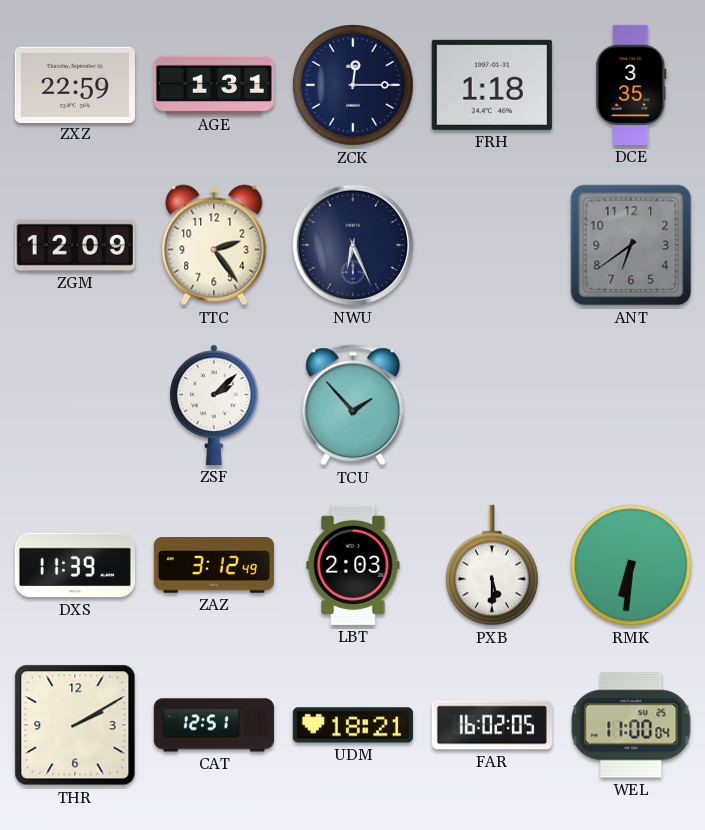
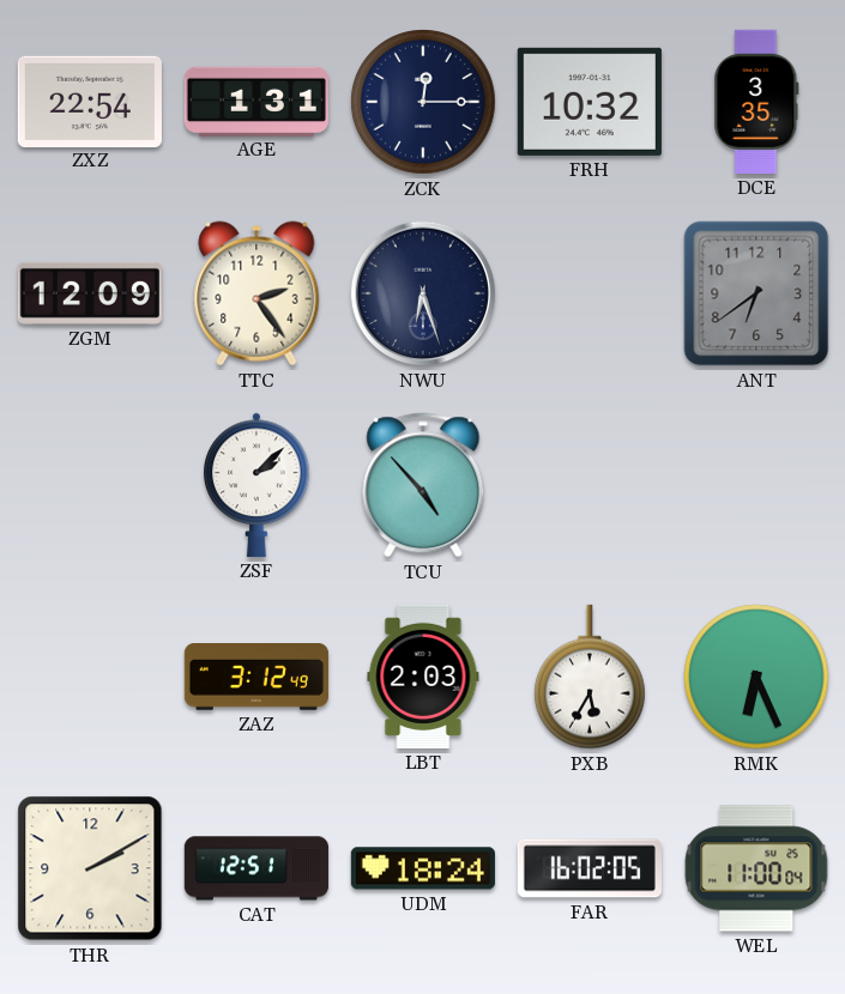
ZXZ: 22:59 -> 22:54 (90, 101)
FRH: 1:18 -> 10:32 (590, 102)
NWU: 6:26 -> 6:27 (423, 293)
TCU: 1:53 -> 4:53 (423, 485)
DXS: 11:39 -> none (75, 565)
PXB: 5:30 -> 5:35 (591, 677)
RMK: 6:31 -> 6:26 (756, 677)
UDM: 18:21 -> 18:24 (423, 868)
